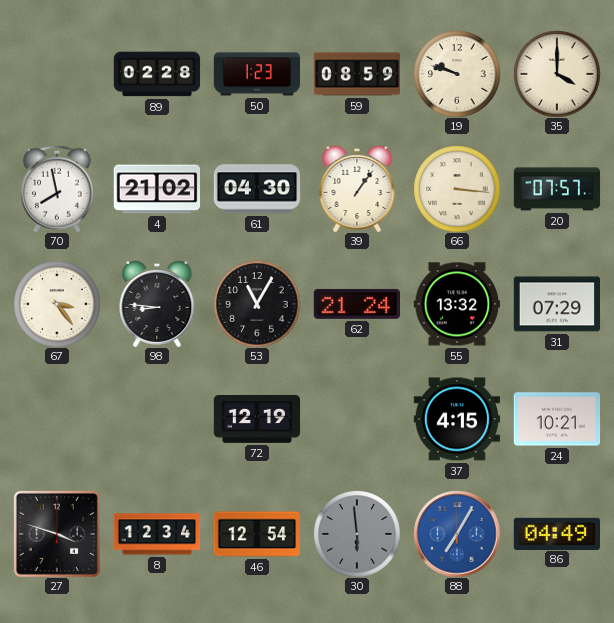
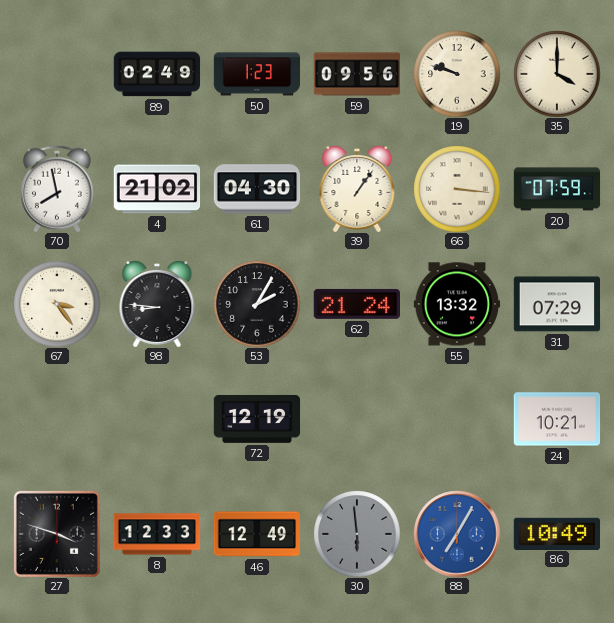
89: 02:28 -> 02:49 (157, 74)
59: 08:59 -> 09:56 (357, 74)
20: 07:57 -> 07:59 (557, 189)
53: 11:05 -> 2:05 (257, 304)
37: 4:15 -> none (457, 419)
8: 12:34 -> 12:33 (157, 534)
46: 12:54 -> 12:49 (256, 534)
86: 04:49 -> 10:49 (556, 533)
